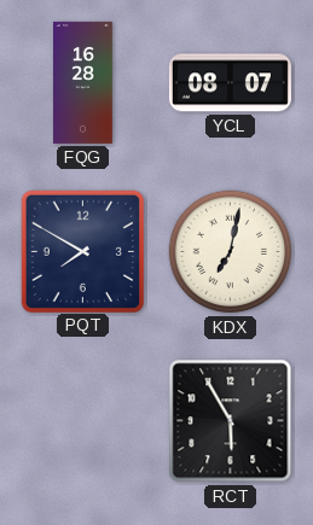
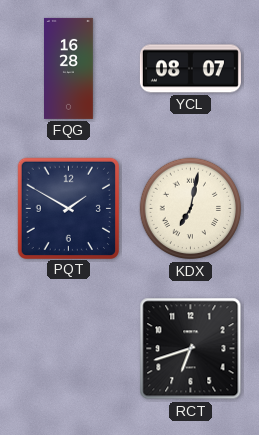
PQT: 7:50 -> 1:50 (68, 208)
RCT: 5:55 -> 6:42 (191, 349)
